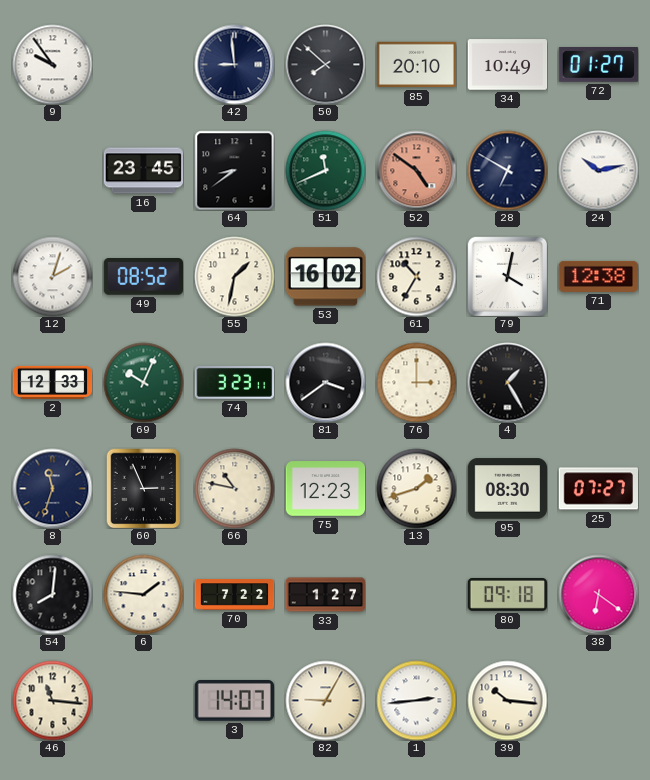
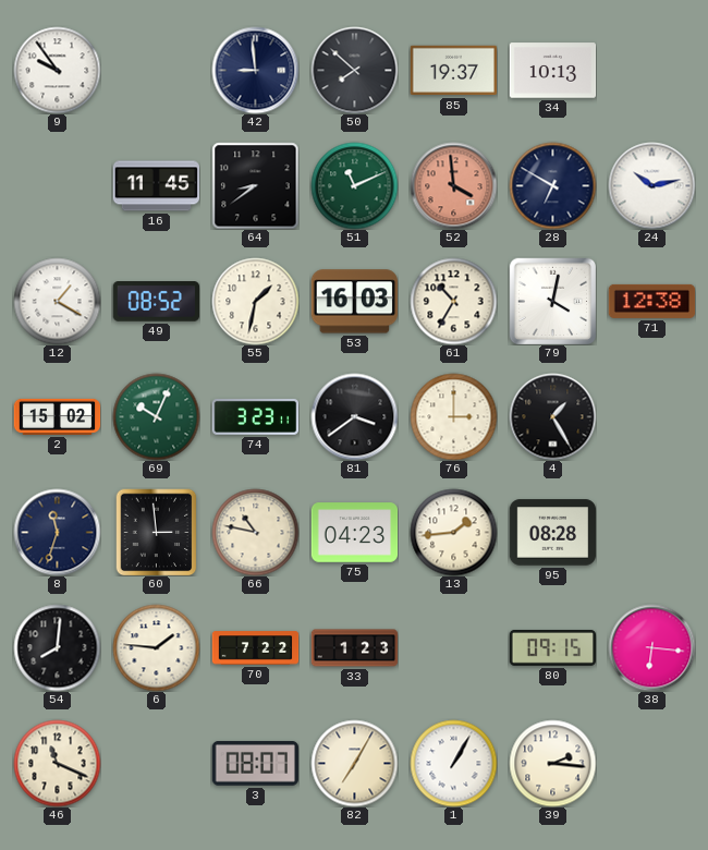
85: 20:10 -> 19:37 (453, 71)
34: 10:49 -> 10:13 (552, 71)
72: 01:27 -> none (598, 65)
16: 23:45 -> 11:45 (156, 186)
51: 11:41 -> 11:11 (354, 185)
52: 4:51 -> 3:59 (453, 185)
12: 2:03 -> 1:20 (57, 301)
53: 16:02 -> 16:03 (354, 302)
2: 12:33 -> 15:02 (57, 416)
60: 2:56 -> 2:59 (157, 532)
75: 12:23 -> 04:23 (354, 533)
13: 1:42 -> 1:44 (453, 532)
95: 08:30 -> 08:28 (552, 533)
25: 07:27 -> none (598, 489)
33: 1:27 -> 1:23 (354, 648)
80: 09:18 -> 09:15 (552, 647)
38: 6:21 -> 6:16 (651, 647)
46: 11:16 -> 11:19 (57, 763)
3: 14:07 -> 08:07 (255, 763)
82: 9:05 -> 7:05 (354, 763)
1: 2:44 -> 1:05 (453, 763)
39: 10:16 -> 2:16 (552, 763)
